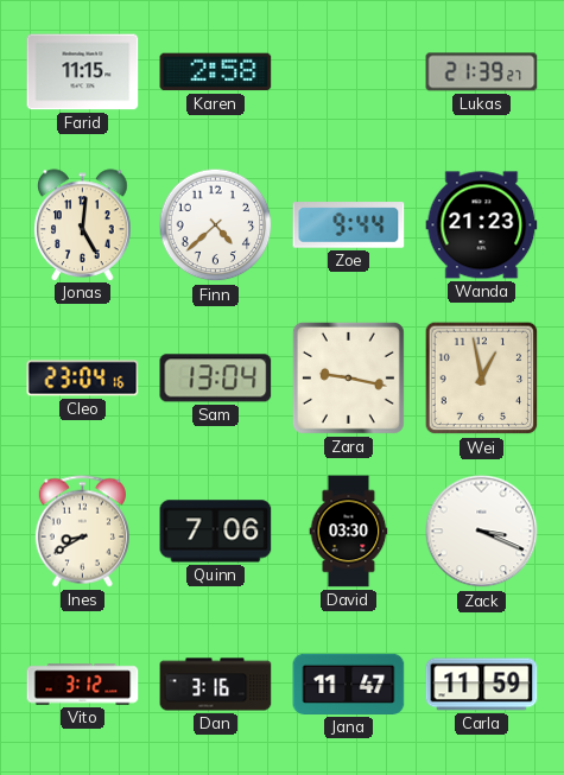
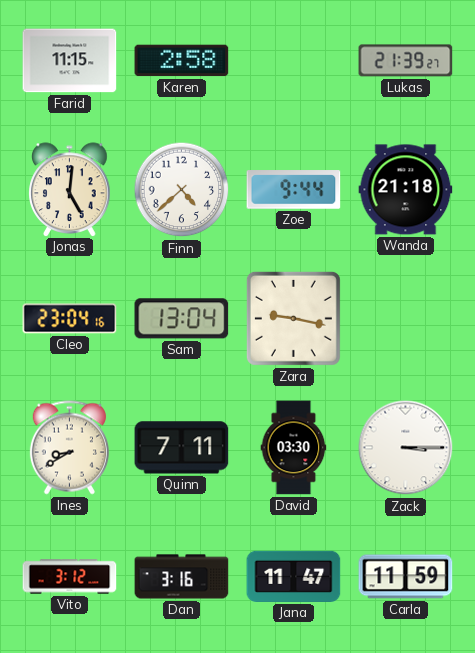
Wanda: 21:23 -> 21:18 (406, 190)
Wei: 12:58 -> none (482, 379)
Quinn: 7:06 -> 7:11 (182, 448)
Zack: 3:19 -> 3:15 (406, 448)
